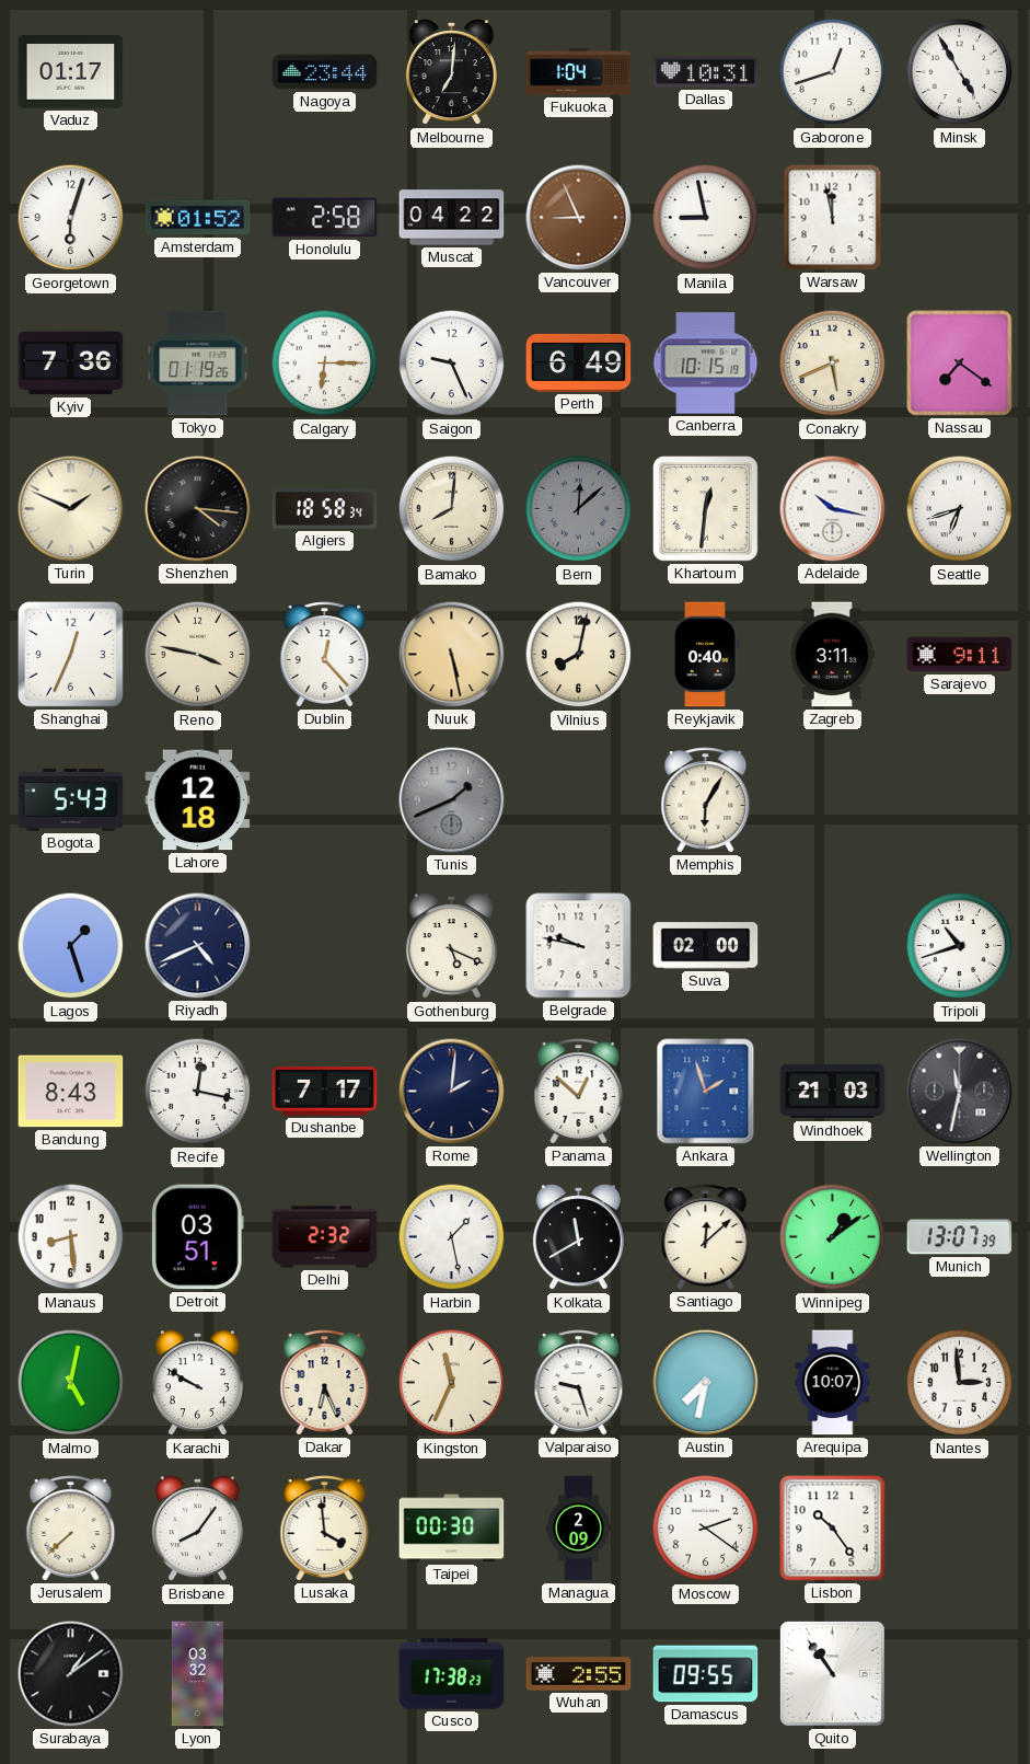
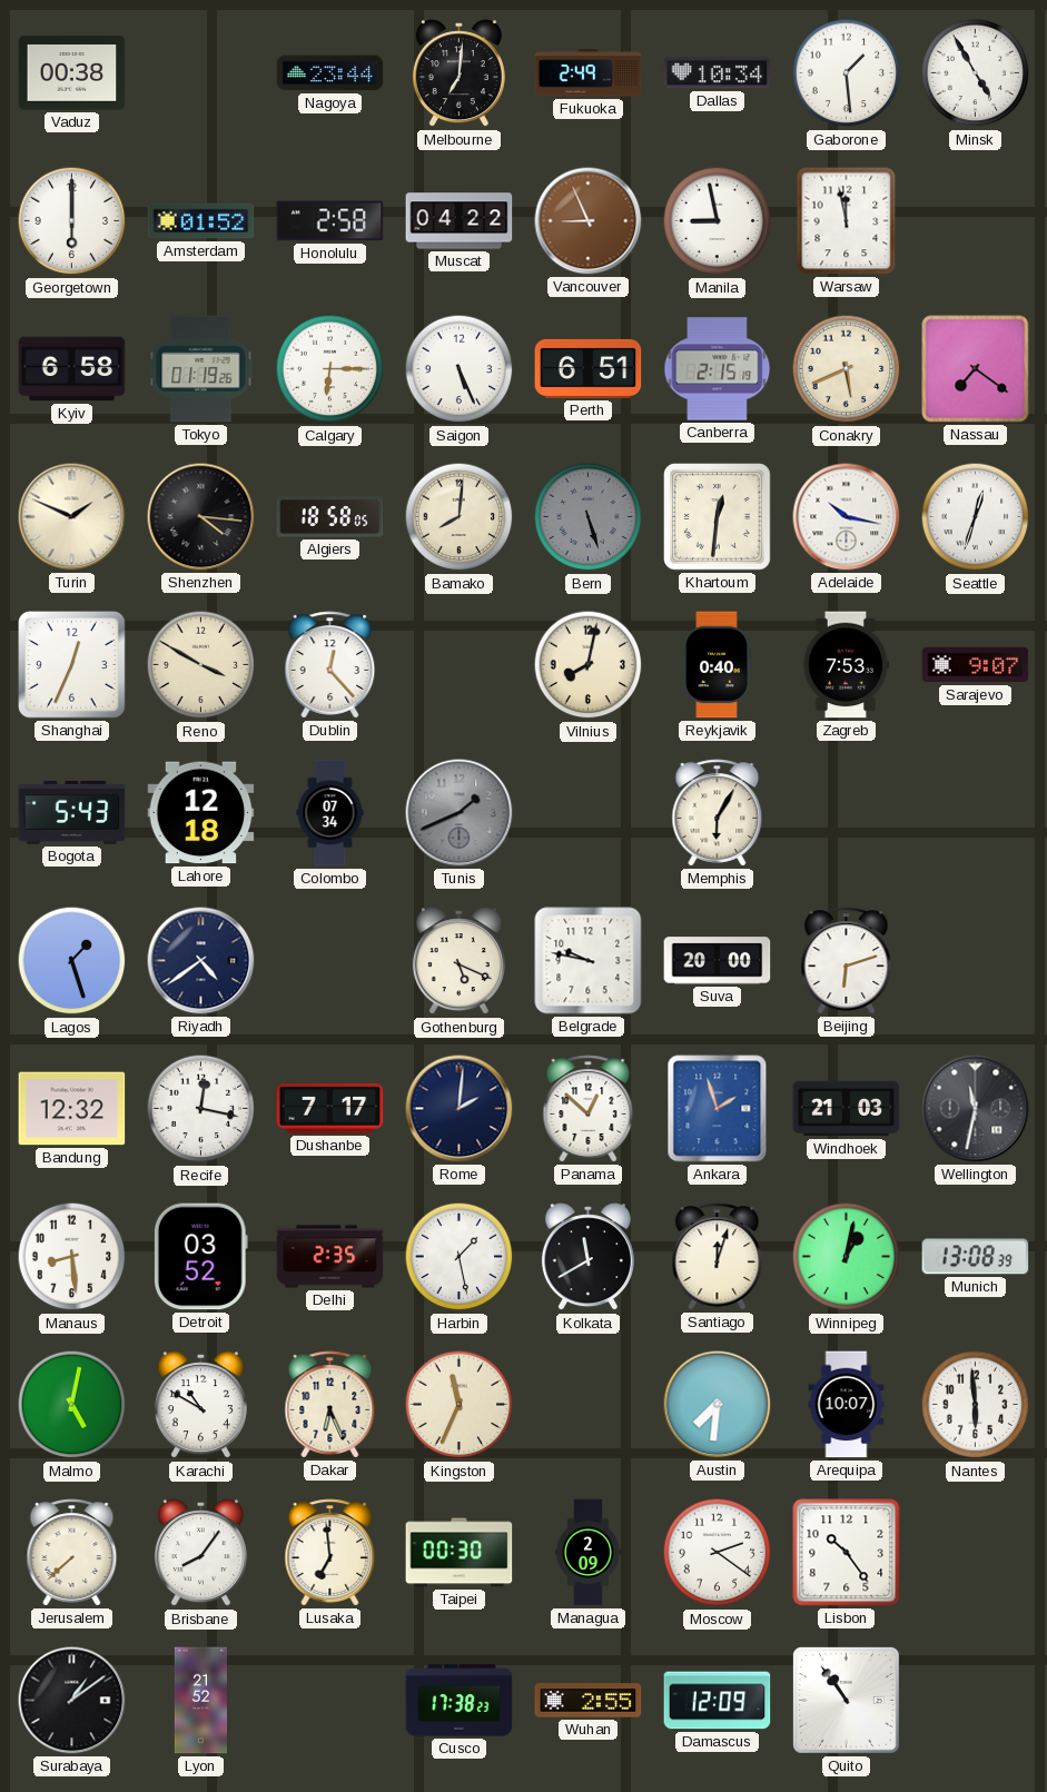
Vaduz: 01:17 -> 00:38 (72, 73)
Fukuoka: 1:04 -> 2:49 (589, 73)
Dallas: 10:31 -> 10:34 (718, 73)
Gaborone: 12:42 -> 1:29 (847, 73)
Georgetown: 6:03 -> 6:00 (72, 221)
Kyiv: 7:36 -> 6:58 (72, 369)
Saigon: 9:26 -> 5:26 (460, 369)
Perth: 6:49 -> 6:51 (589, 368)
Canberra: 10:15 -> 2:15 (718, 369)
Algiers: 18:58:34 -> 18:58:05 (330, 517)
Bern: 12:08 -> 5:27 (589, 517)
Seattle: 6:42 -> 12:33 (976, 517)
Reno: 3:47 -> 3:50 (201, 665)
Nuuk: 5:28 -> none (452, 655)
Zagreb: 3:11 -> 7:53 (846, 665)
Sarajevo: 9:11 -> 9:07 (976, 665)
Colombo: none -> 07:34 (330, 813)
Riyadh: 4:41 -> 4:39 (201, 961)
Suva: 02:00 -> 20:00 (718, 961)
Beijing: none -> 6:12 (847, 961)
Tripoli: 10:42 -> none (960, 946)
Bandung: 8:43 -> 12:32 (72, 1109)
Detroit: 03:51 -> 03:52 (200, 1257)
Delhi: 2:32 -> 2:35 (330, 1257)
Santiago: 12:08 -> 12:03 (718, 1257)
Winnipeg: 1:09 -> 1:02 (847, 1257)
Munich: 13:07 -> 13:08 (976, 1257)
Karachi: 9:50 -> 10:50 (200, 1405)
Valparaiso: 9:27 -> none (579, 1383)
Austin: 7:32 -> 7:31 (718, 1405)
Nantes: 2:59 -> 5:59 (976, 1405)
Lusaka: 3:59 -> 6:59 (330, 1553)
Lyon: 03:32 -> 21:52 (200, 1701)
Damascus: 09:55 -> 12:09 (718, 1701)
